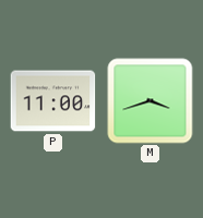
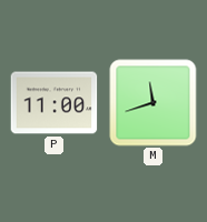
M: 3:42 -> 11:42 (154, 103)
